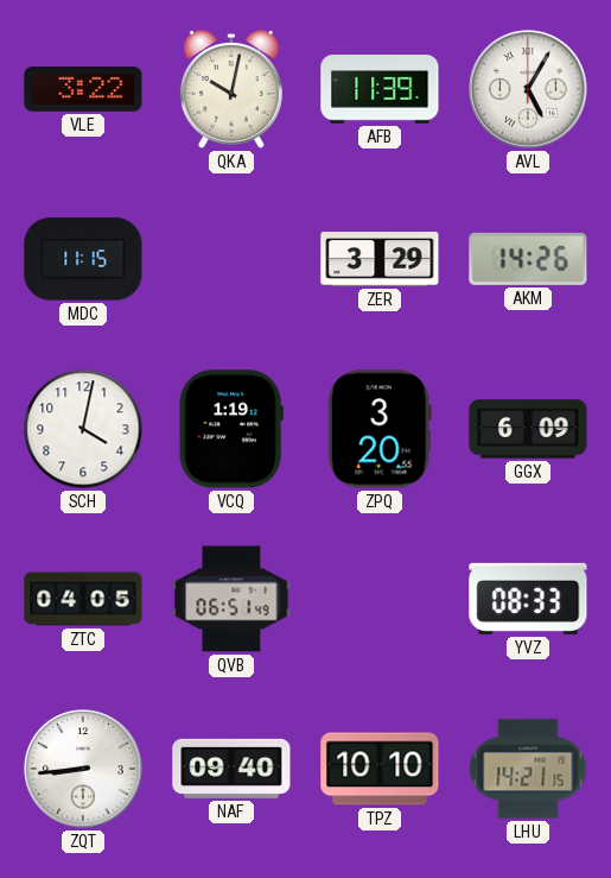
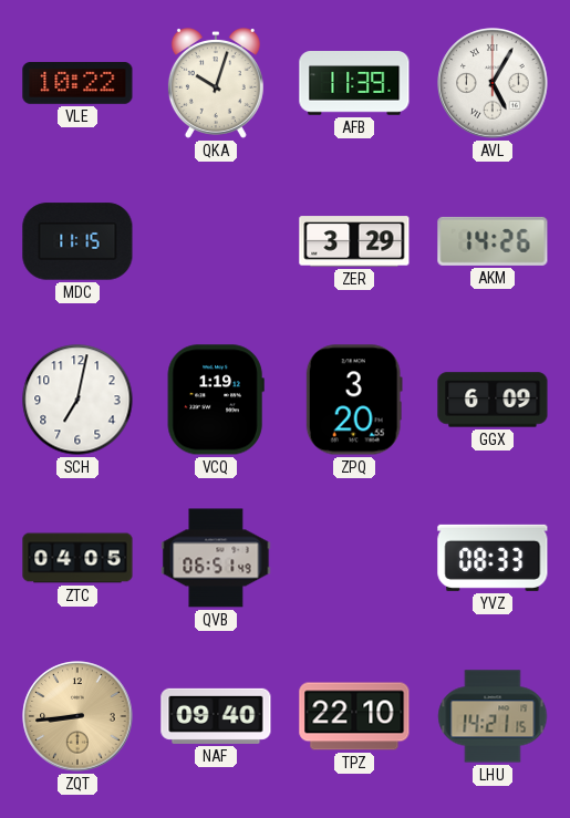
VLE: 3:22 -> 10:22 (77, 84)
QKA: 10:02 -> 10:03 (216, 83)
SCH: 4:02 -> 7:02 (77, 400)
ZQT dial: white -> champagne (77, 716)
TPZ: 10:10 -> 22:10 (354, 716)
